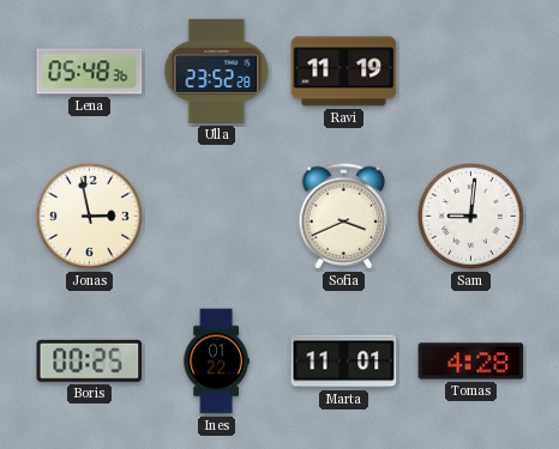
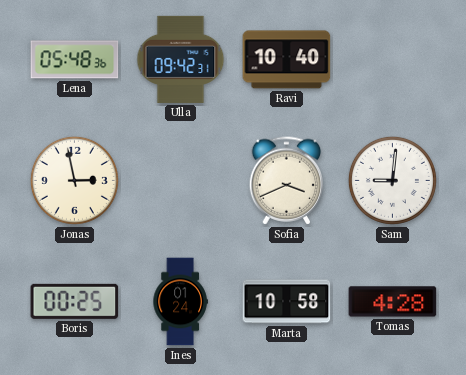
Ulla: 23:52 -> 09:42 (181, 59)
Ravi: 11:19 -> 10:40 (287, 60)
Ines: 01:22 -> 01:24 (180, 302)
Marta: 11:01 -> 10:58 (287, 302)
